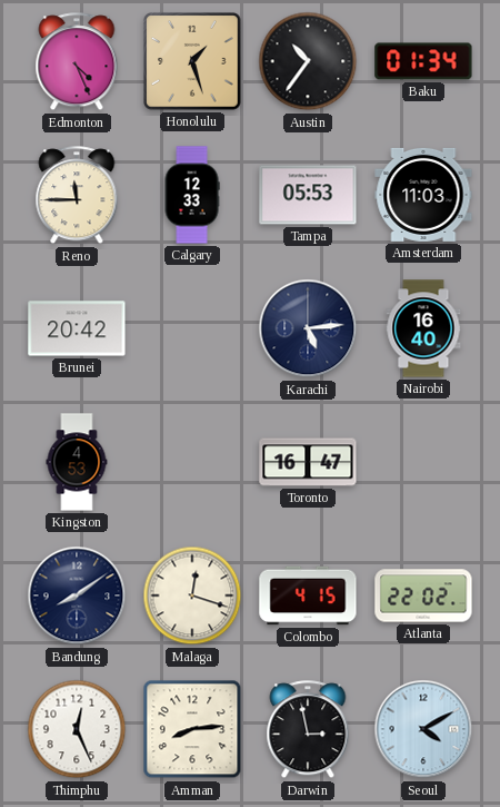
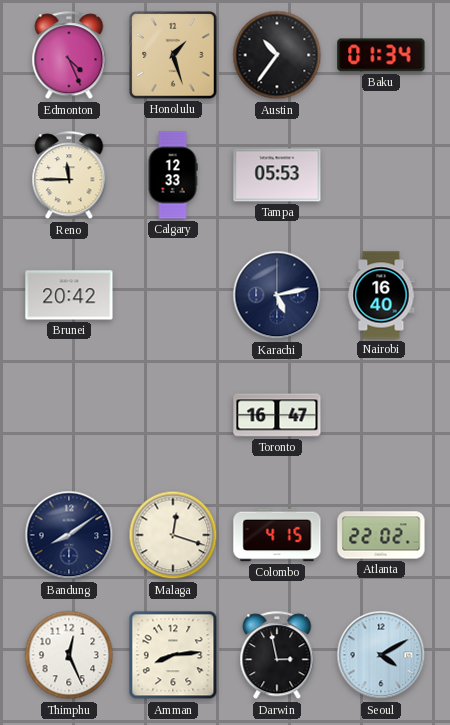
Amsterdam: 11:03 -> none (423, 195)
Karachi: 5:14 -> 5:13 (277, 295)
Kingston: 4:53 -> none (77, 462)
